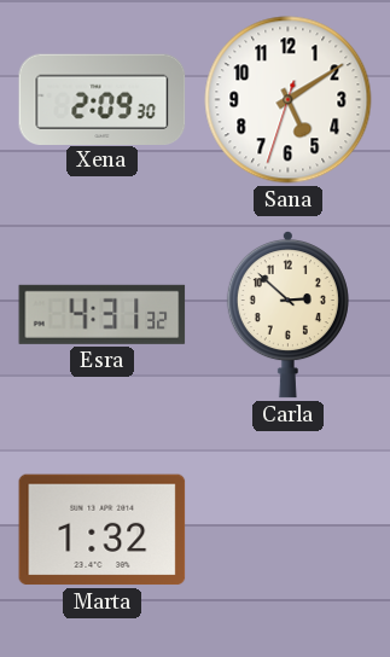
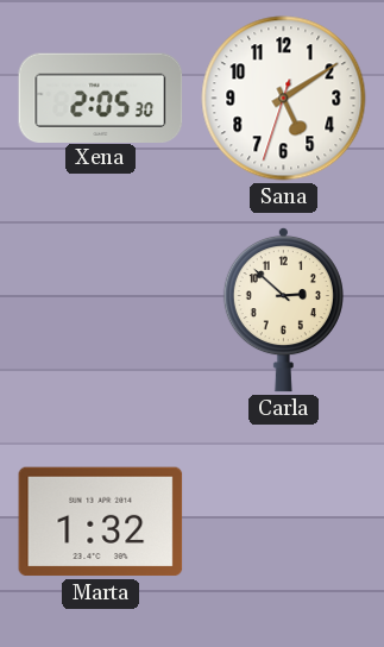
Xena: 2:09 -> 2:05 (101, 98)
Esra: 4:31 -> none (103, 314)
